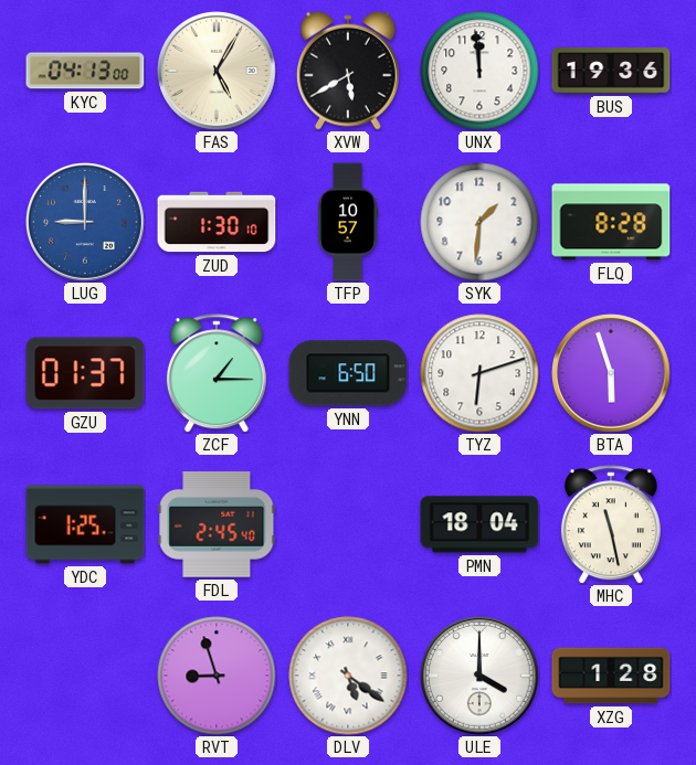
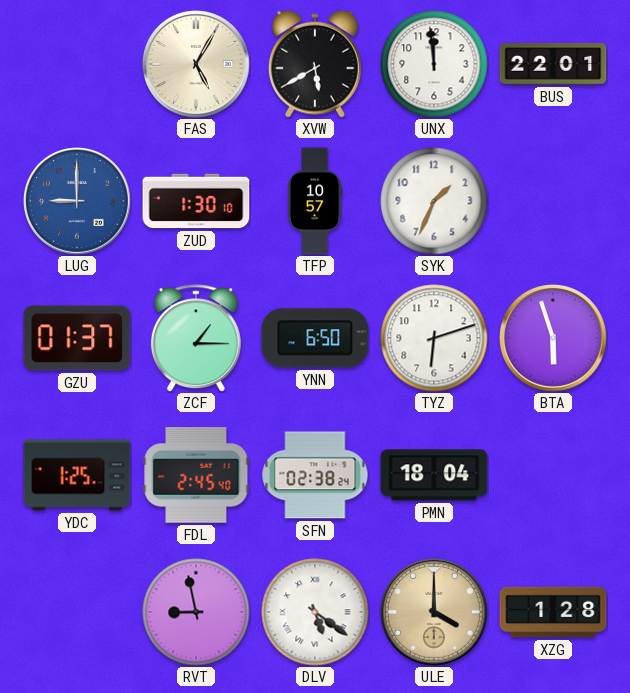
KYC: 04:13 -> none (85, 71)
BUS: 19:36 -> 22:01 (553, 64)
SYK: 1:31 -> 1:34 (434, 201)
FLQ: 8:28 -> none (611, 222)
SFN: none -> 02:38 (315, 475)
MHC: 11:28 -> none (611, 524)
RVT: 8:57 -> 8:58 (196, 612)
ULE dial: white -> champagne (434, 612)
